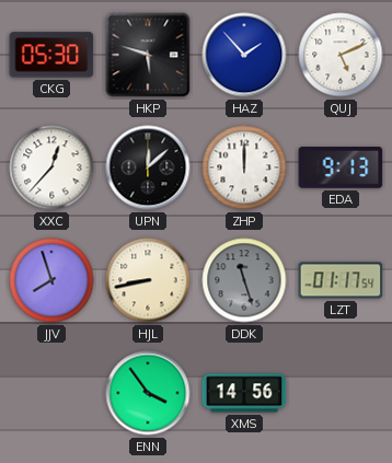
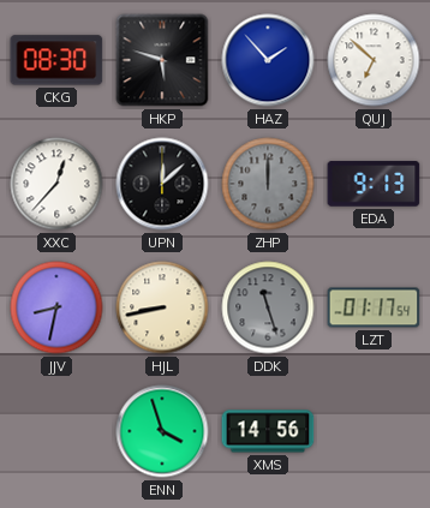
CKG: 05:30 -> 08:30 (56, 60)
QUJ: 5:11 -> 6:52 (374, 60)
ZHP dial: white -> grey (268, 184)
JJV: 7:57 -> 8:32 (56, 307)
ENN: 3:54 -> 3:57 (162, 431)
